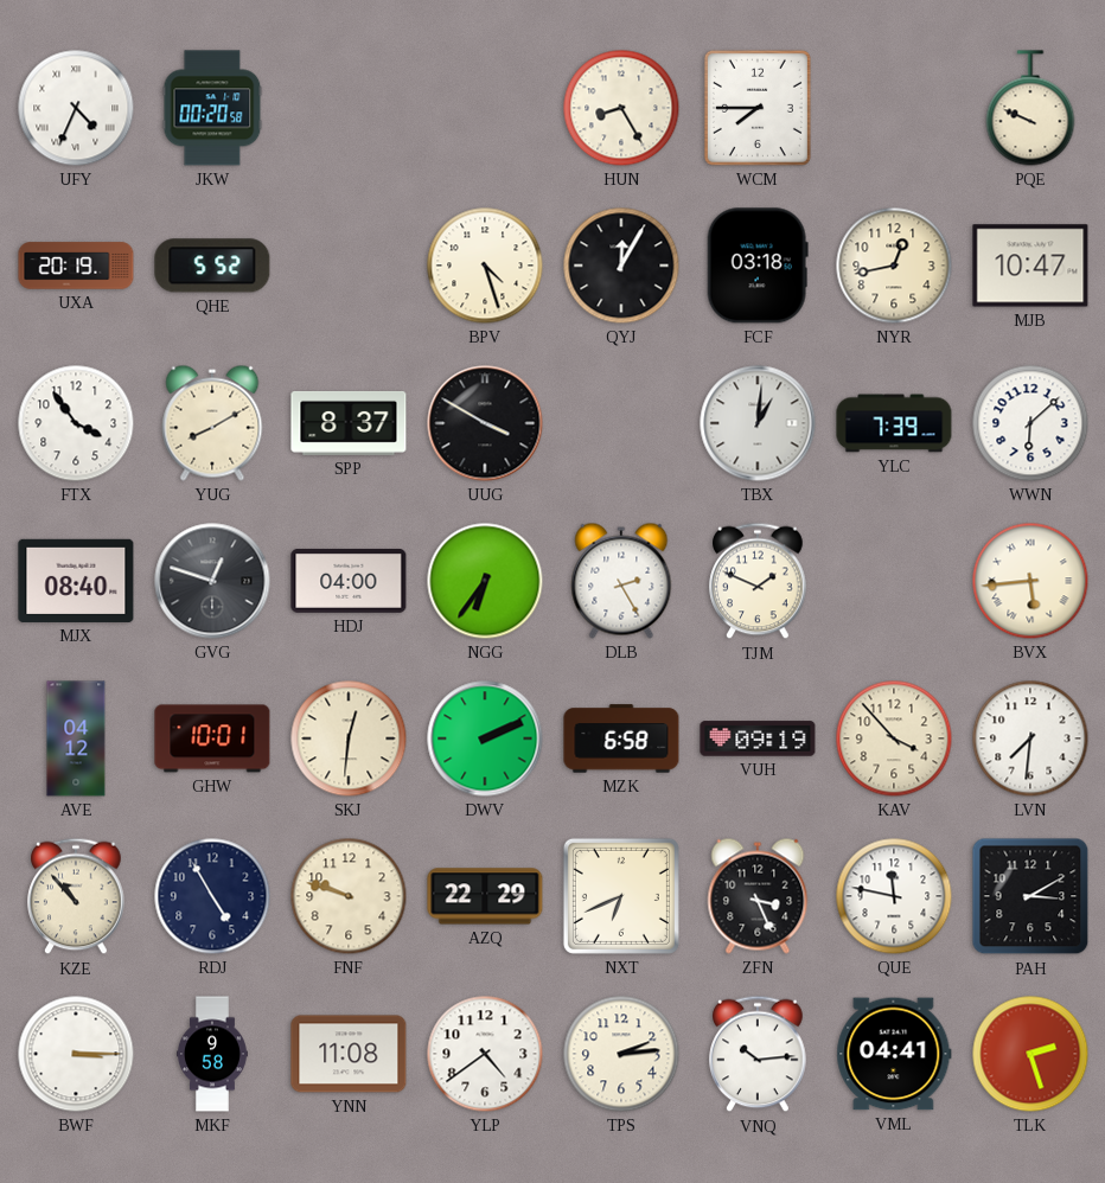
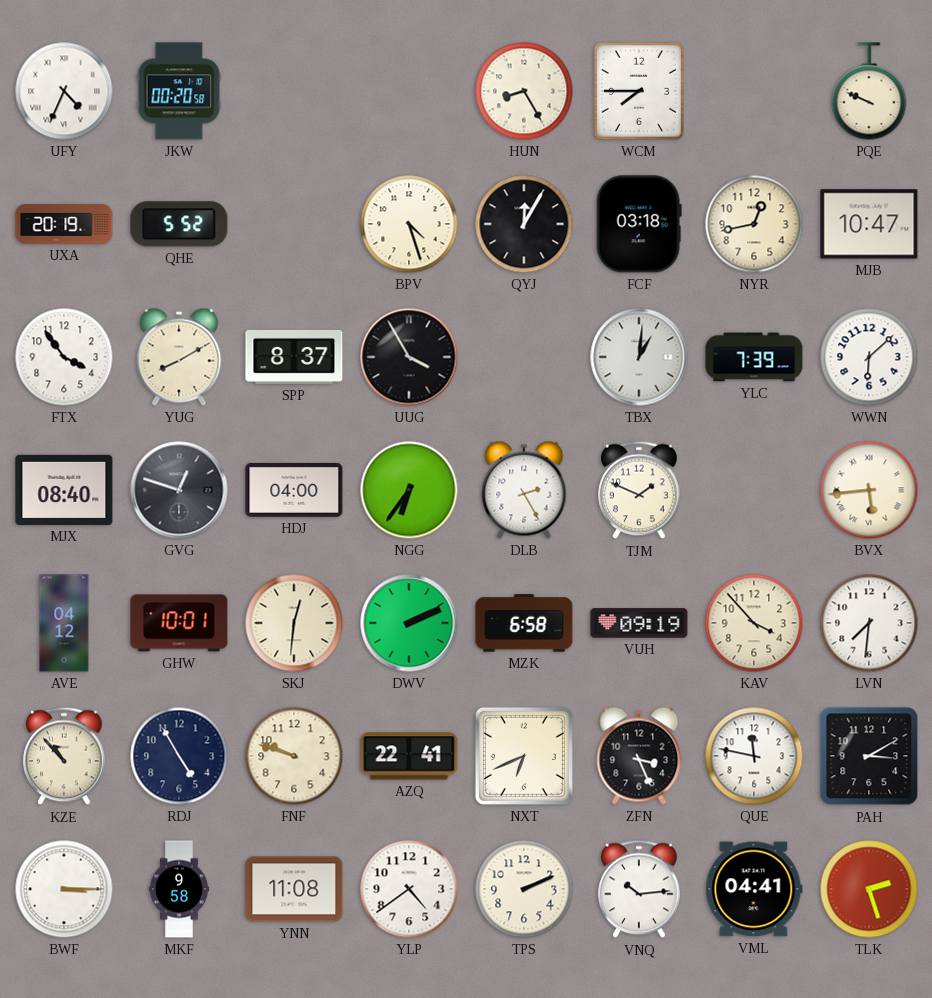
UUG: 3:50 -> 3:55 (409, 357)
AZQ: 22:29 -> 22:41 (409, 756)
TPS: 2:14 -> 2:11 (524, 889)
